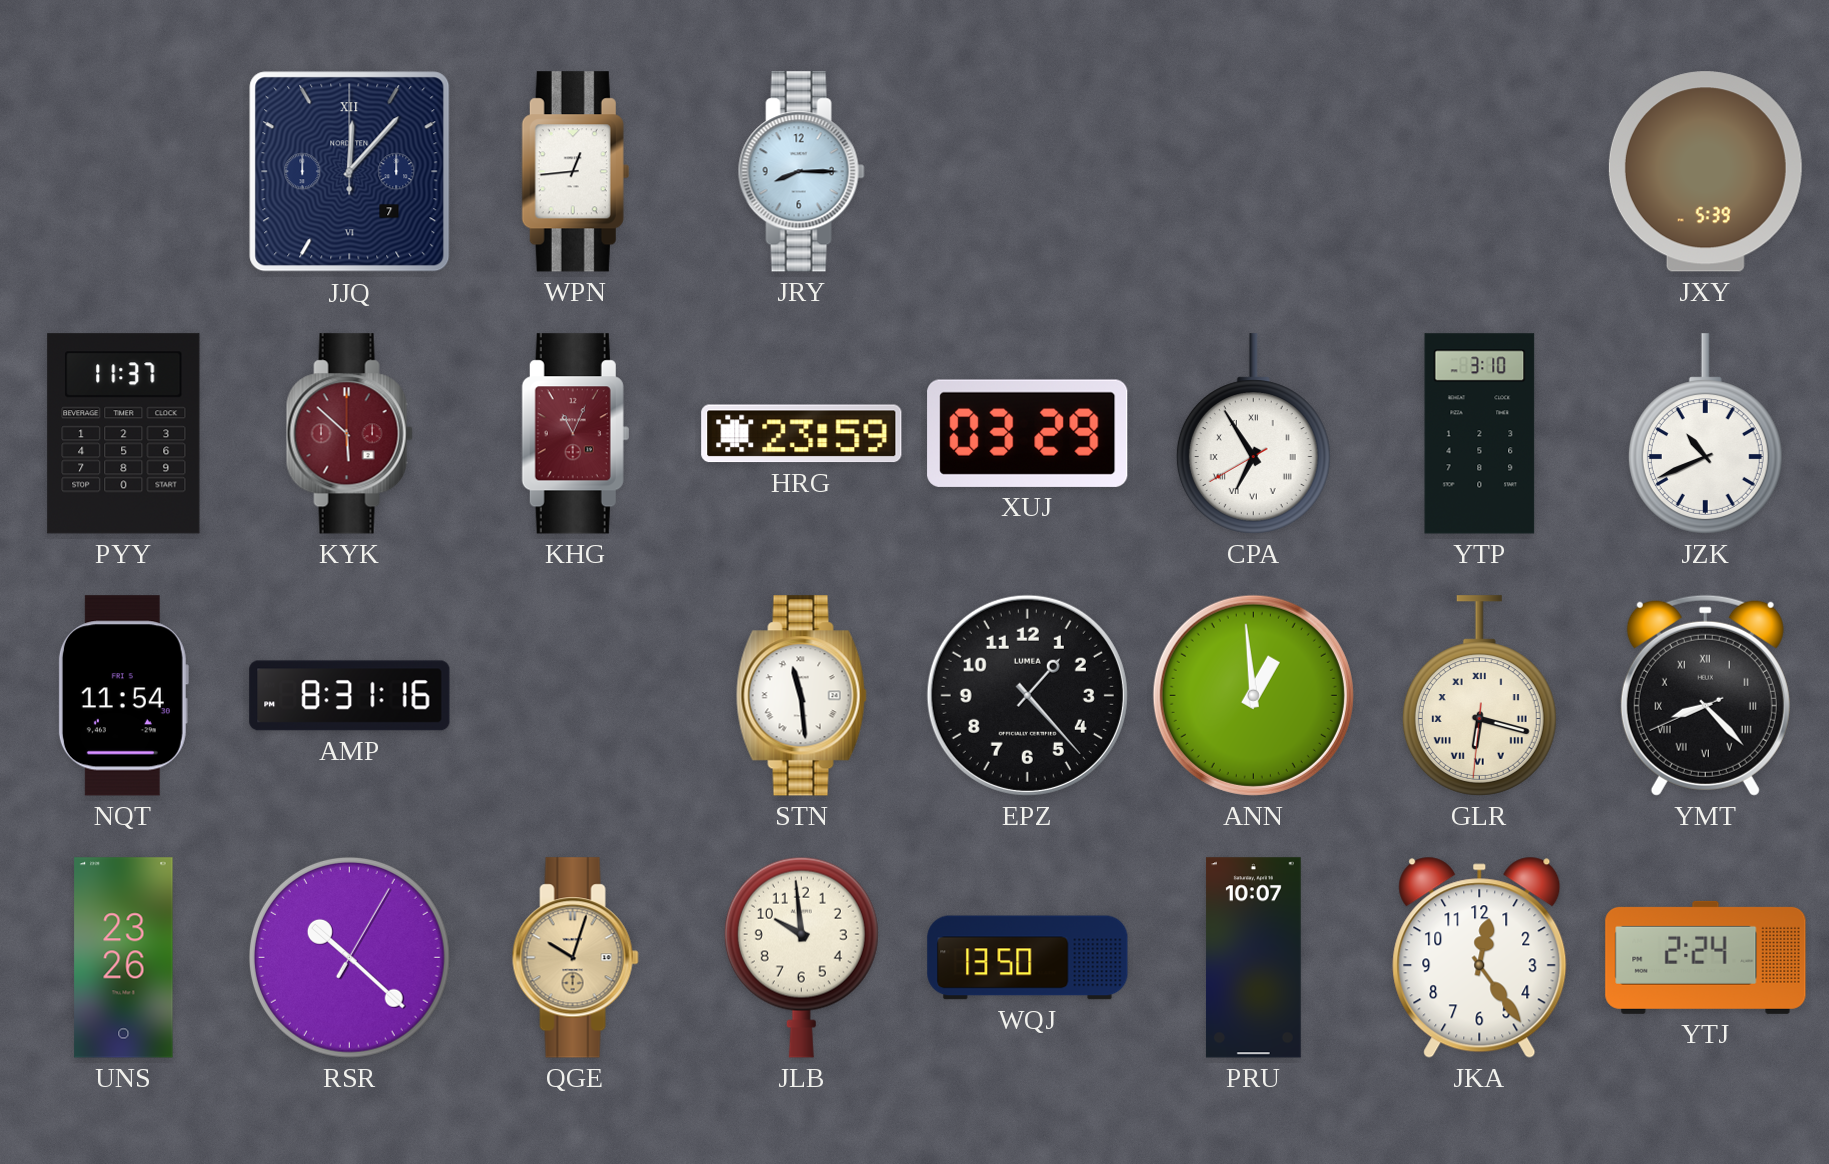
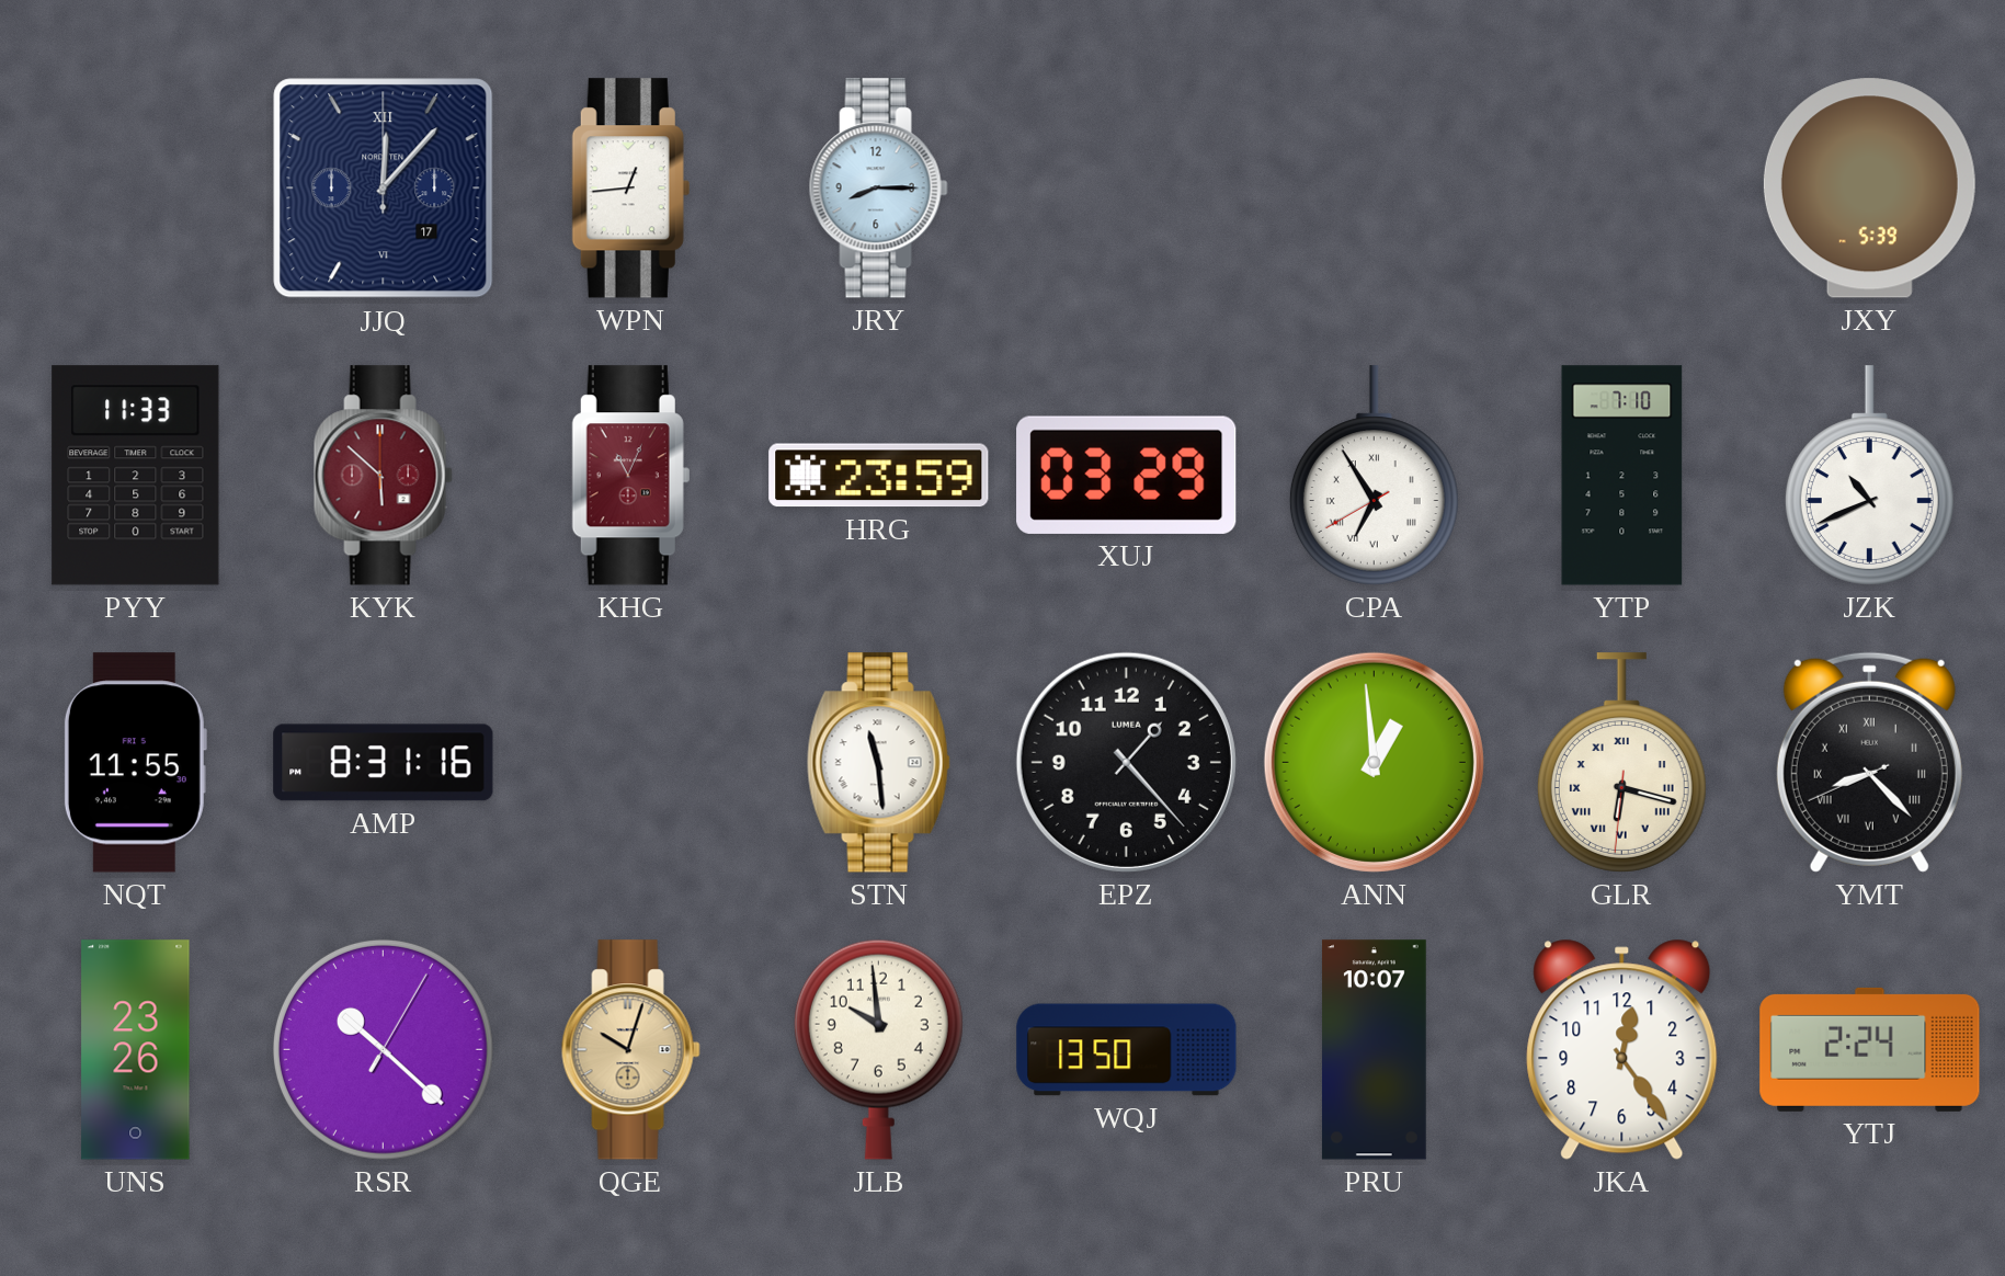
JJQ date: 7 -> 17 (384, 189)
PYY: 11:37 -> 11:33 (136, 476)
YTP: 3:10 -> 7:10 (1622, 476)
NQT: 11:54 -> 11:55 (135, 763)
